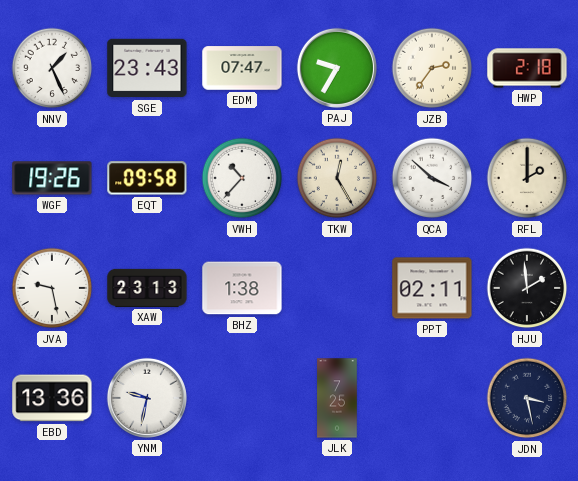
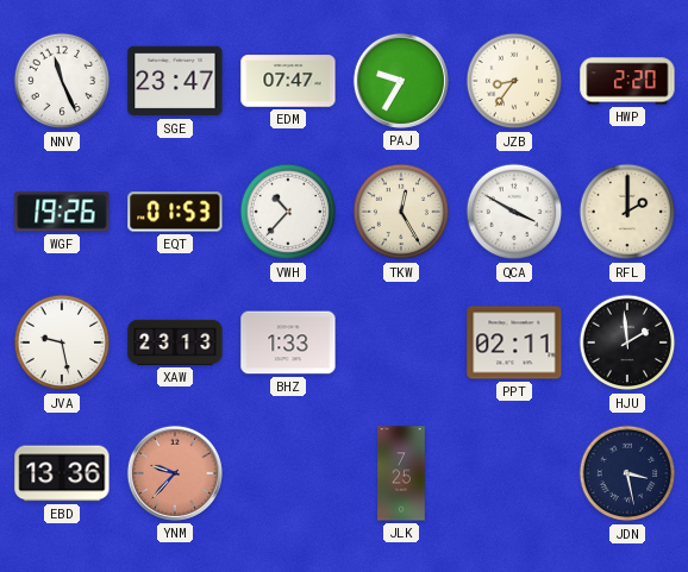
NNV: 1:26 -> 11:26 (62, 81)
SGE: 23:43 -> 23:47 (175, 81)
JZB: 2:36 -> 8:36 (514, 81)
HWP: 2:18 -> 2:20 (627, 81)
EQT: 09:58 -> 01:53 (175, 212)
QCA: 3:52 -> 3:50 (514, 212)
BHZ: 1:38 -> 1:33 (288, 342)
YNM: 9:32 -> 9:37 (175, 473)
YNM dial: white -> salmon (175, 473)
